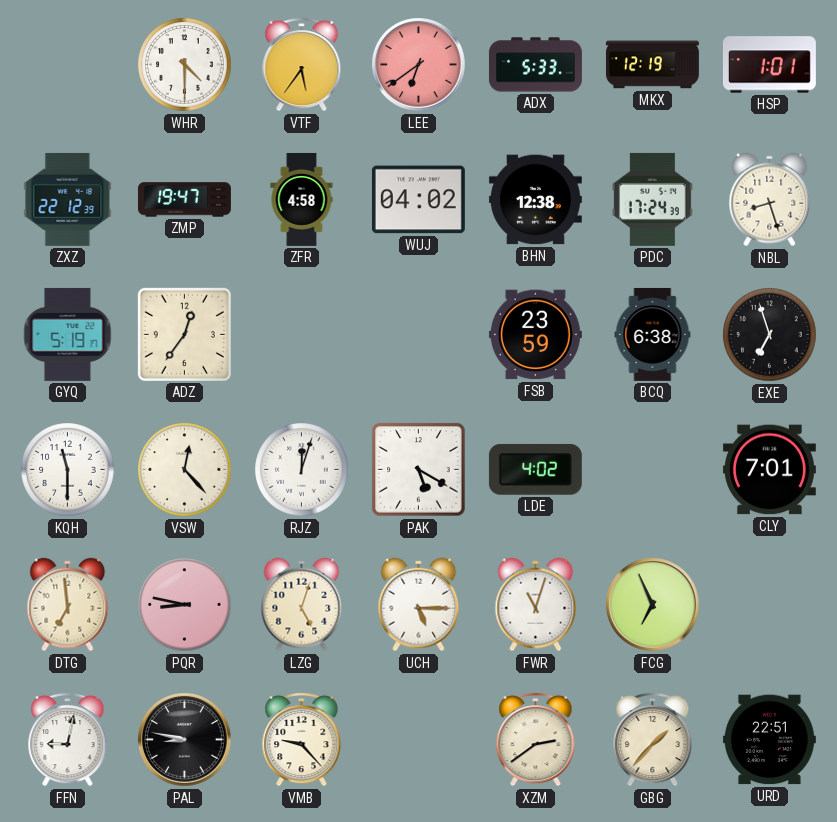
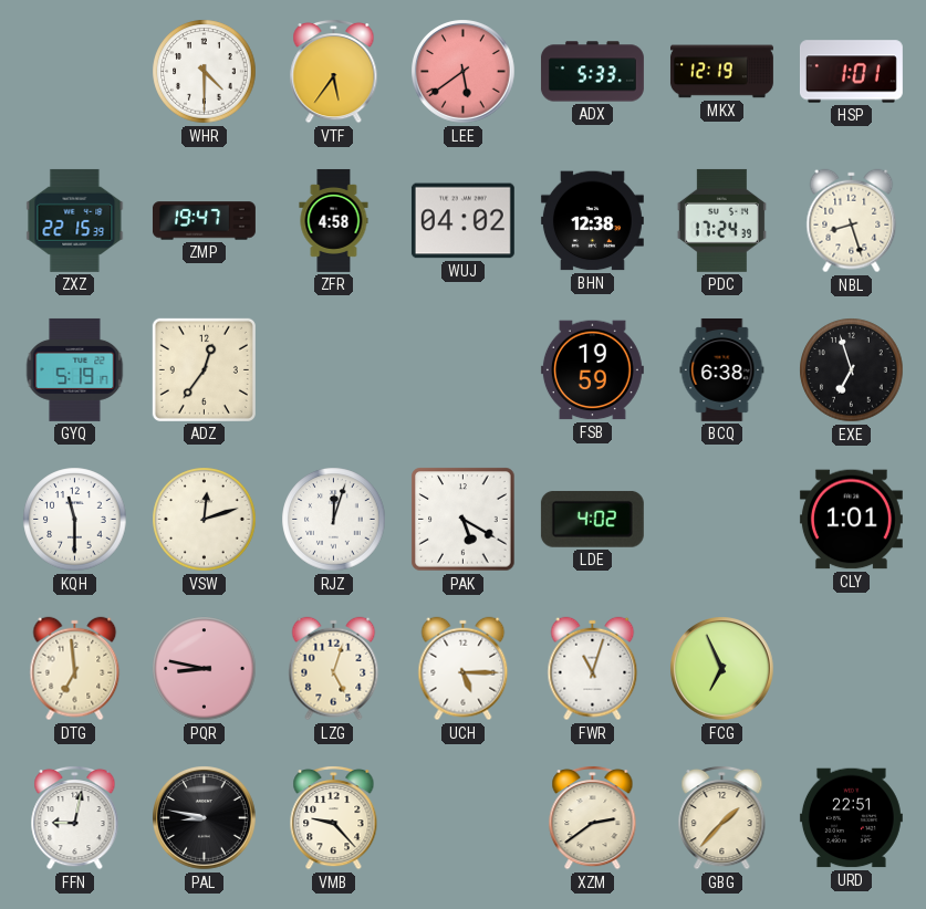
LEE: 6:39 -> 5:39 (464, 72)
ZXZ: 22:12 -> 22:15 (75, 220)
FSB: 23:59 -> 19:59 (592, 370)
VSW: 12:23 -> 12:12 (205, 520)
CLY: 7:01 -> 1:01 (851, 520)
